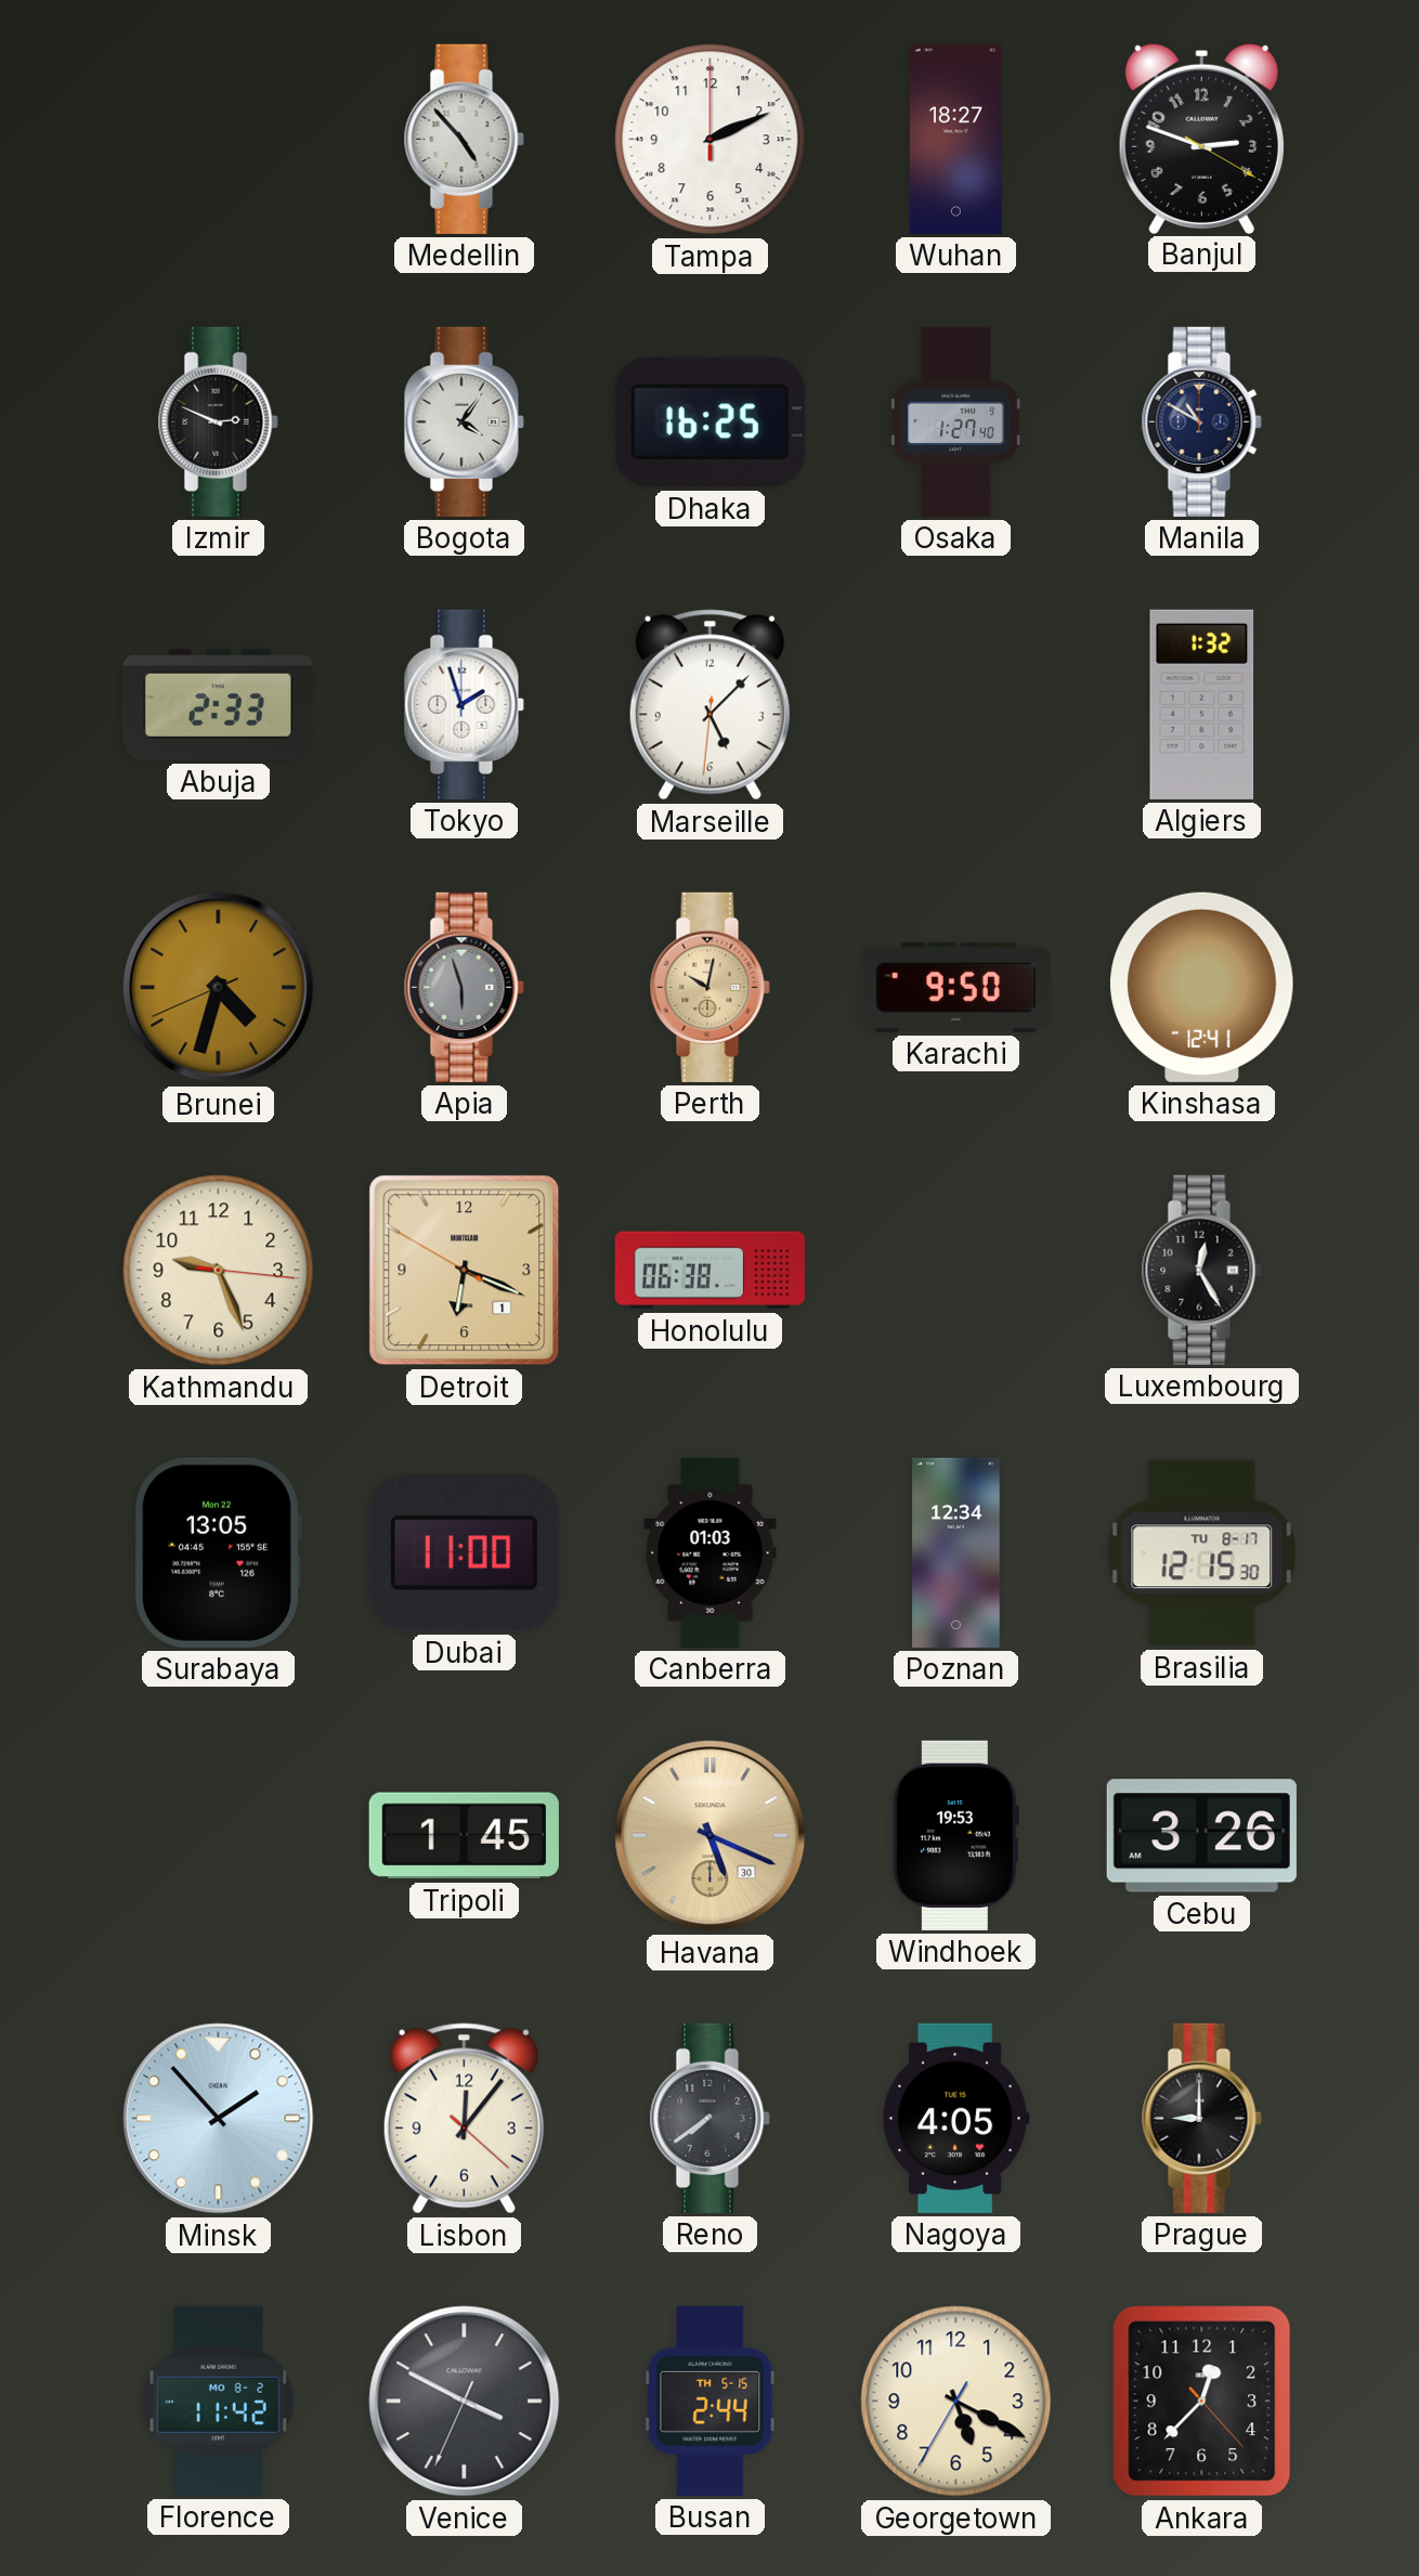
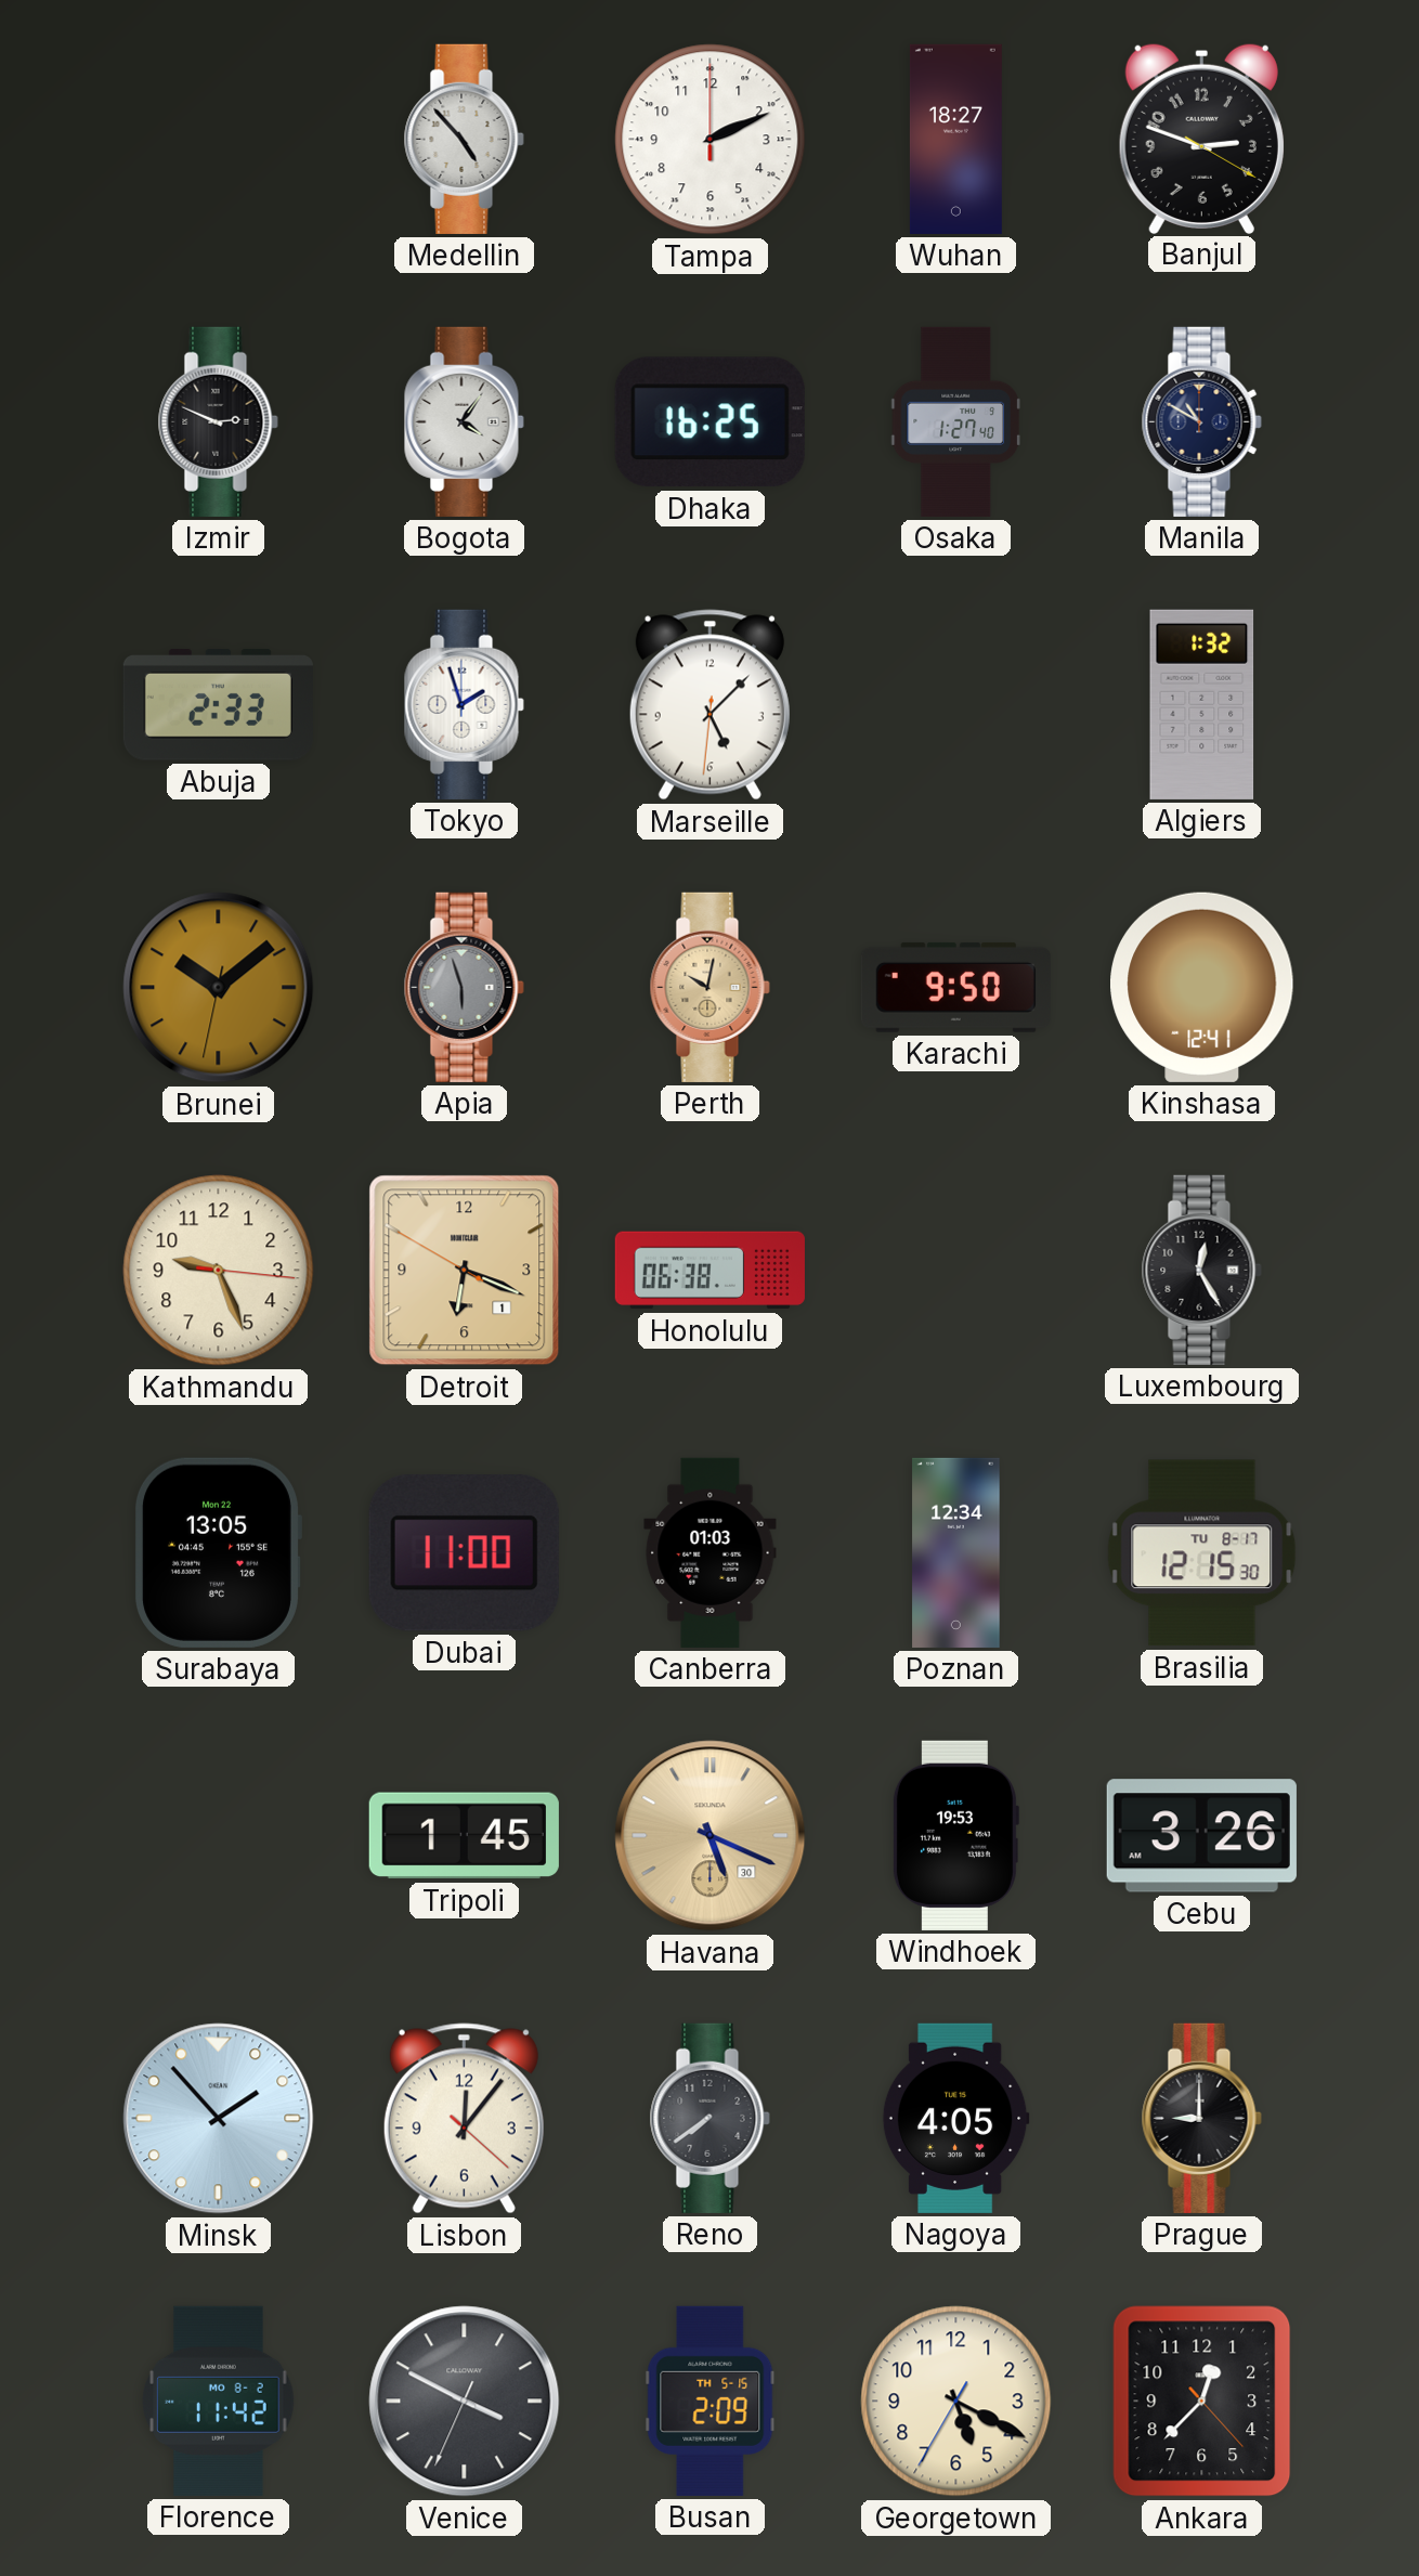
Brunei: 4:32 -> 10:08 (219, 988)
Busan: 2:44 -> 2:09 (711, 2401)
